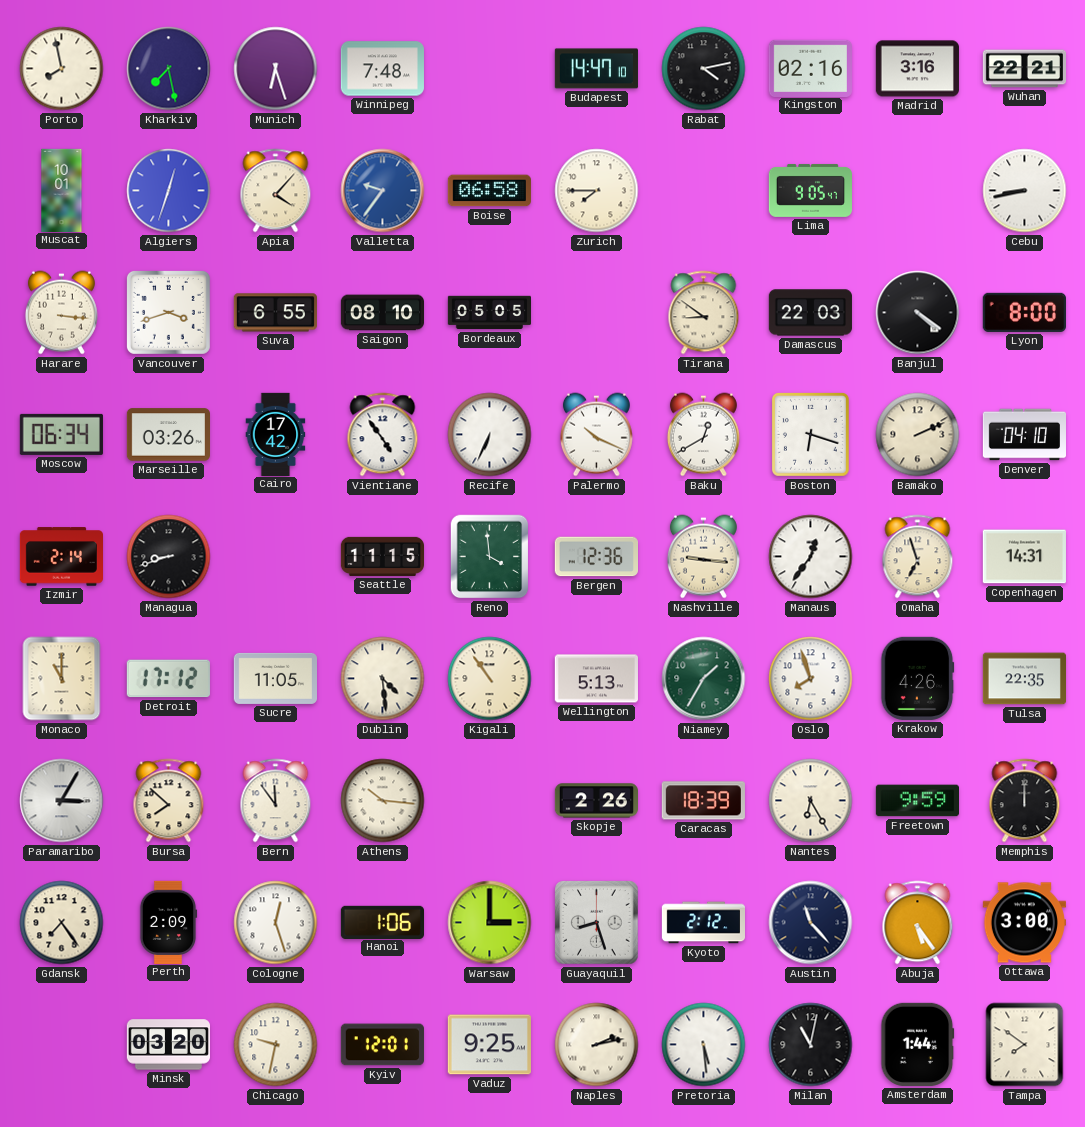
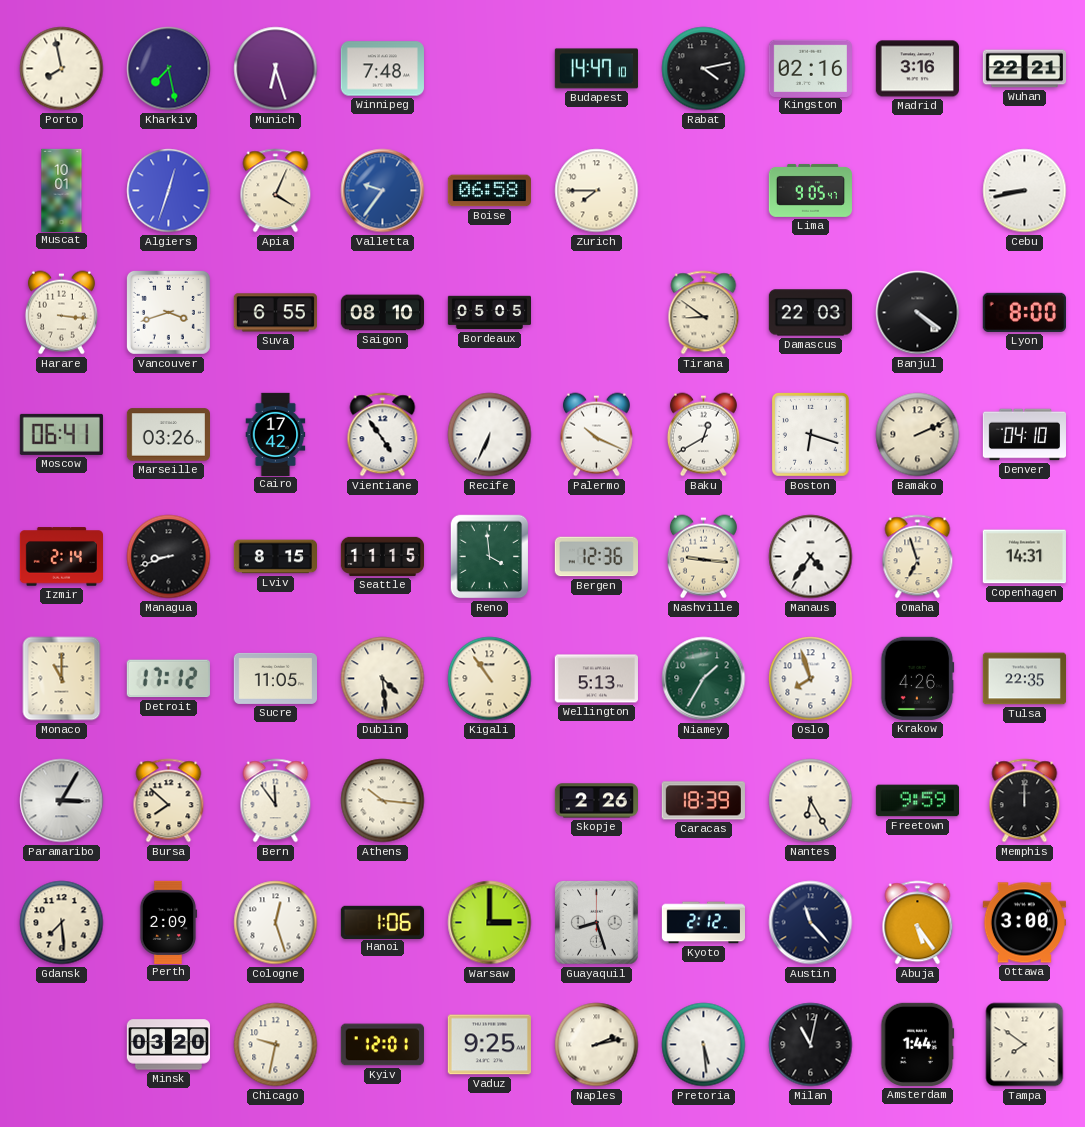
Apia: 4:07 -> 4:04 (276, 191)
Moscow: 06:34 -> 06:41 (61, 434)
Lviv: none -> 8:15 (275, 557)
Manaus: 12:36 -> 4:36 (811, 557)
Gdansk: 7:24 -> 7:29 (62, 923)
